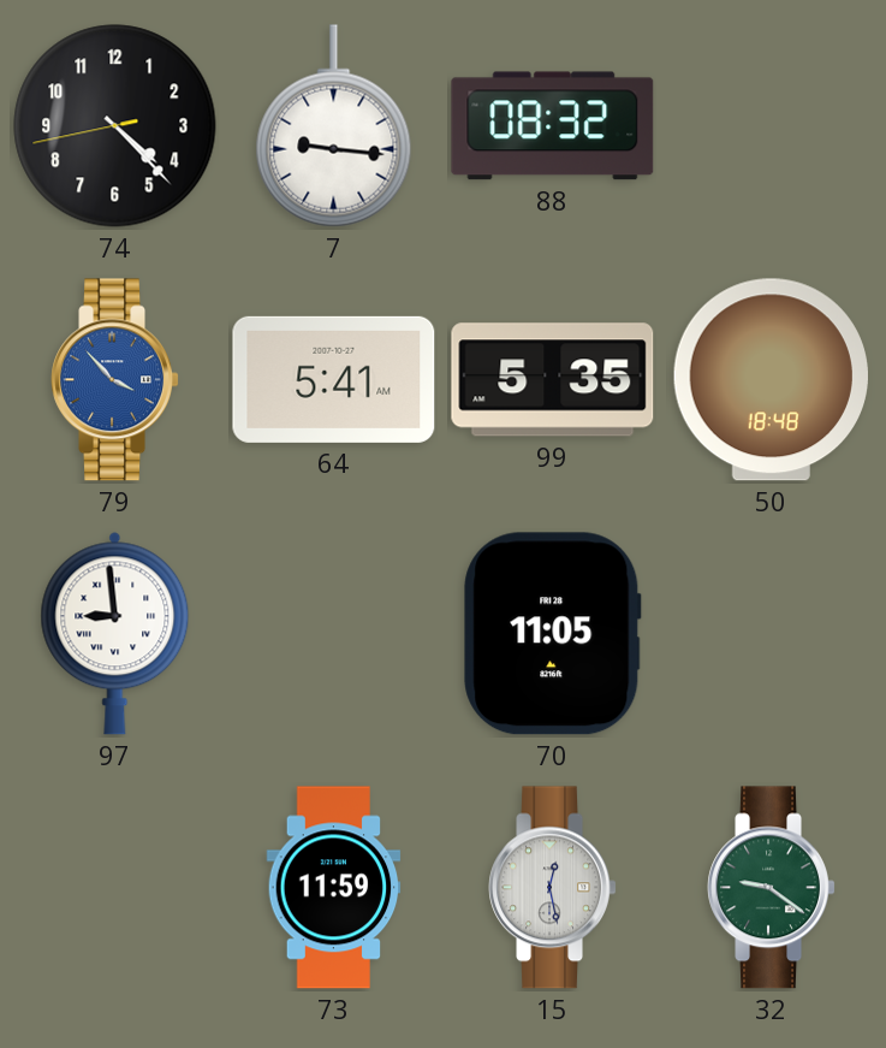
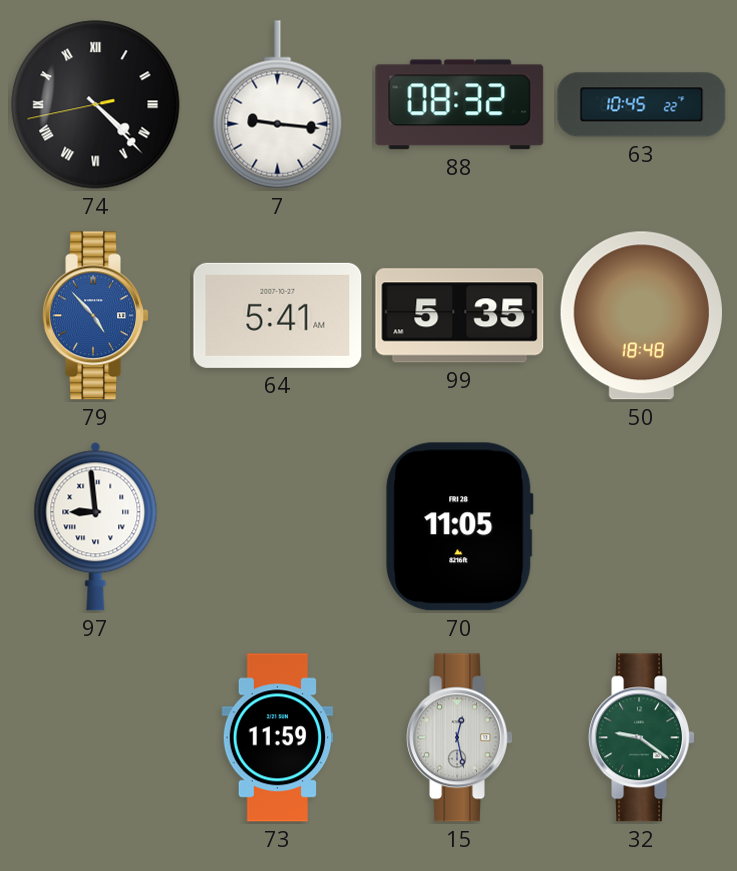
74 numerals: Arabic -> Roman (96, 105)
63: none -> 10:45 (642, 105)
79: 3:53 -> 4:53 (95, 316)
